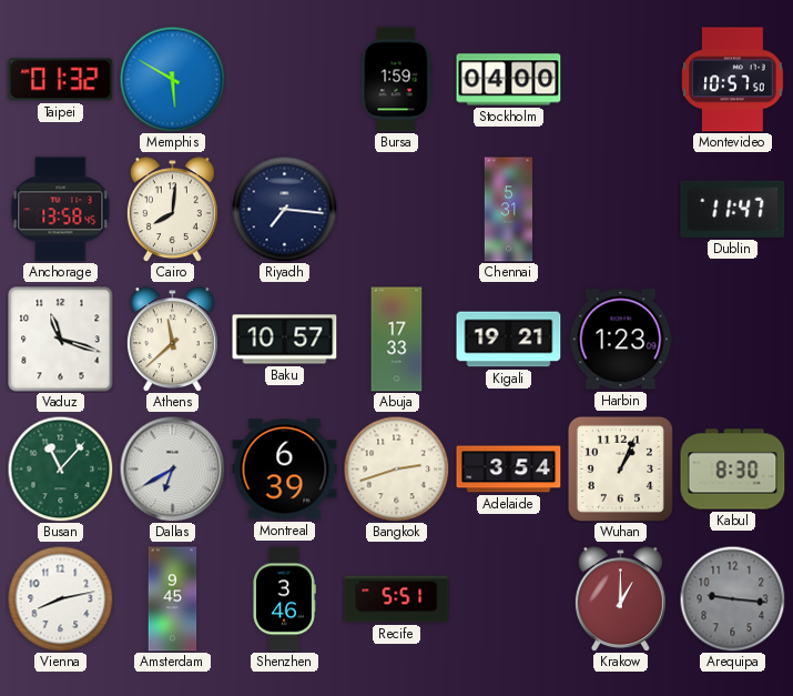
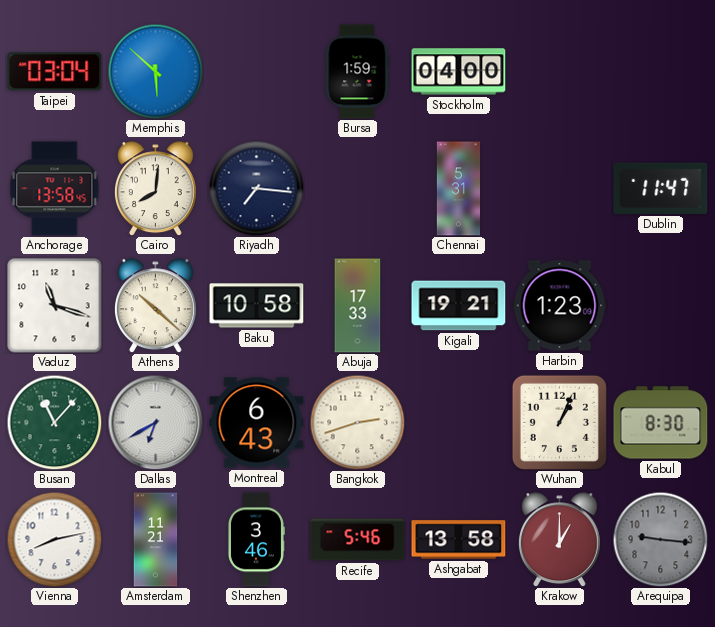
Taipei: 01:32 -> 03:04 (55, 72)
Memphis: 5:50 -> 5:52 (155, 71)
Montevideo: 10:57 -> none (733, 80)
Athens: 11:38 -> 10:22 (155, 306)
Baku: 10:57 -> 10:58 (257, 306)
Montreal: 6:39 -> 6:43 (257, 423)
Adelaide: 3:54 -> none (509, 470)
Amsterdam: 9:45 -> 11:21 (156, 540)
Recife: 5:51 -> 5:46 (358, 540)
Ashgabat: none -> 13:58 (459, 540)
